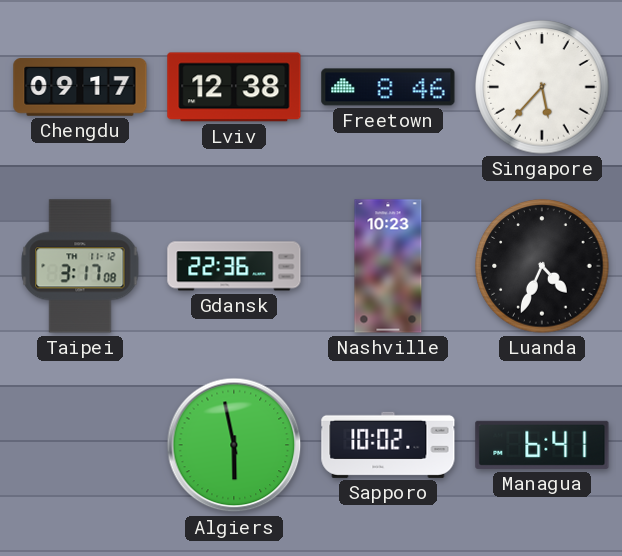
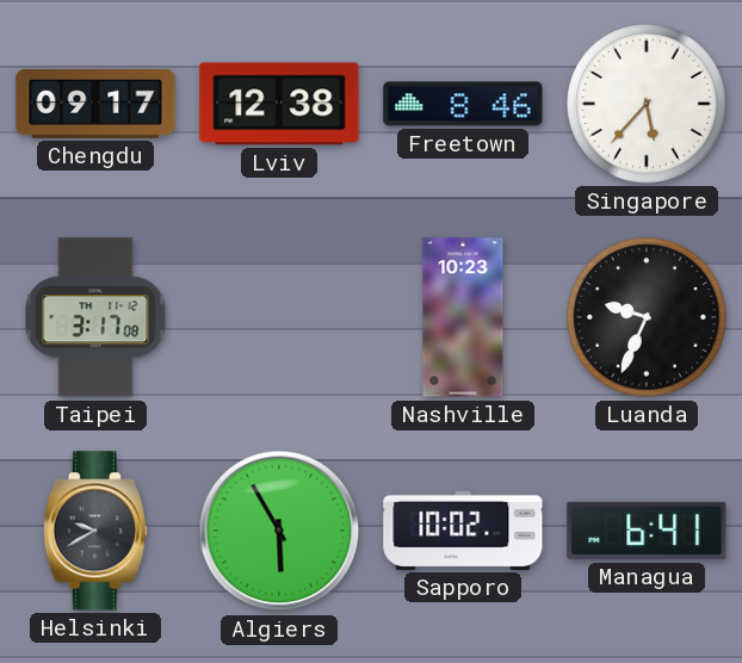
Gdansk: 22:36 -> none (234, 266)
Luanda: 4:34 -> 9:34 (647, 317)
Helsinki: none -> 9:40 (95, 531)
Algiers: 5:58 -> 5:55 (279, 531)
